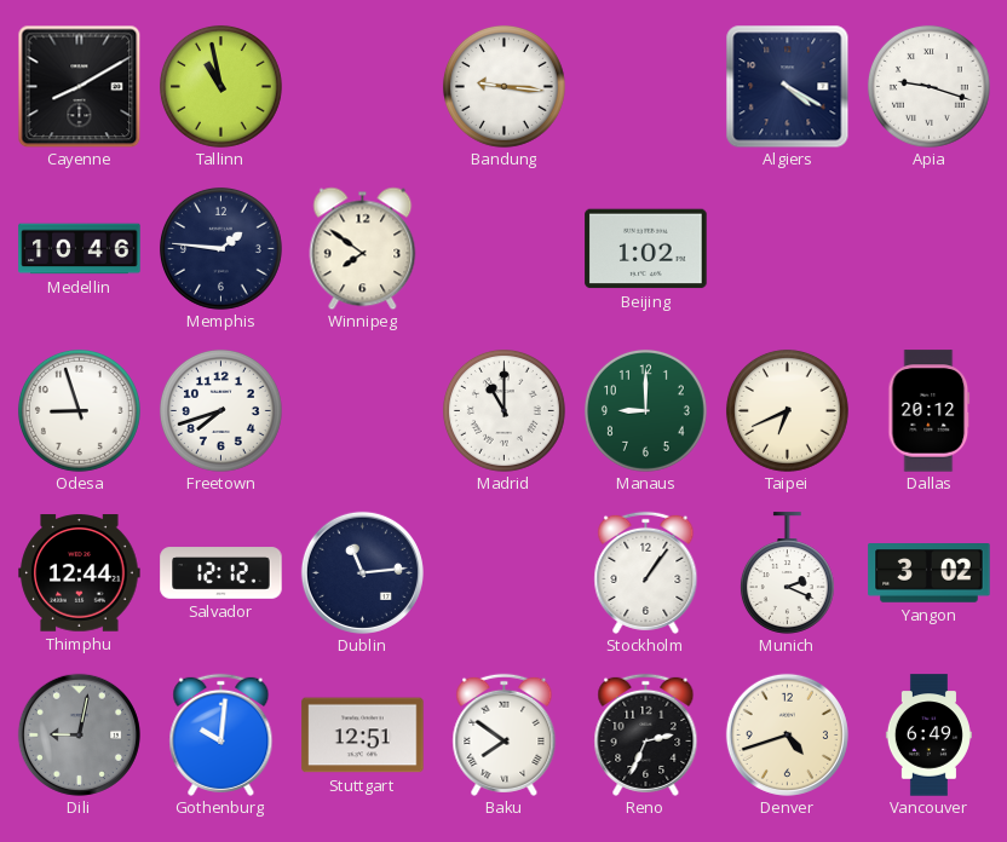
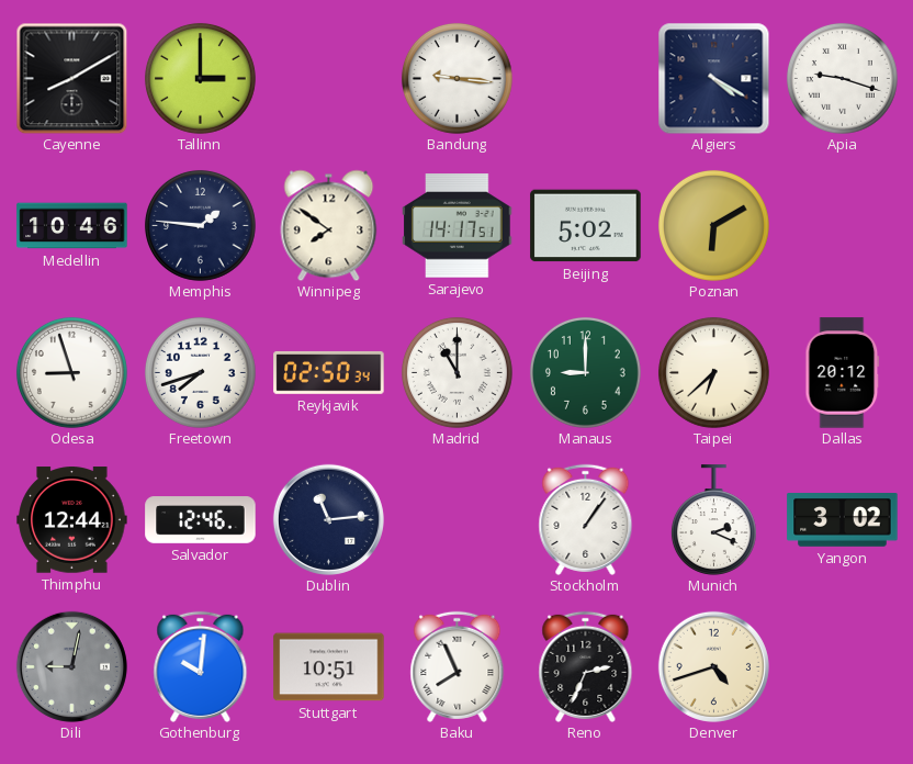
Tallinn: 10:58 -> 3:00 (200, 78)
Sarajevo: none -> 14:17 (458, 226)
Beijing: 1:02 -> 5:02 (586, 226)
Poznan: none -> 6:10 (713, 225)
Reykjavik: none -> 02:50 (329, 372)
Taipei: 6:41 -> 6:38 (713, 372)
Salvador: 12:12 -> 12:46 (201, 520)
Stuttgart: 12:51 -> 10:51 (329, 667)
Baku: 7:51 -> 7:56 (458, 666)
Vancouver: 6:49 -> none (928, 736)
